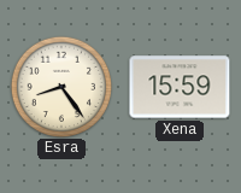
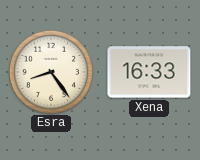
Xena: 15:59 -> 16:33 (149, 72)
